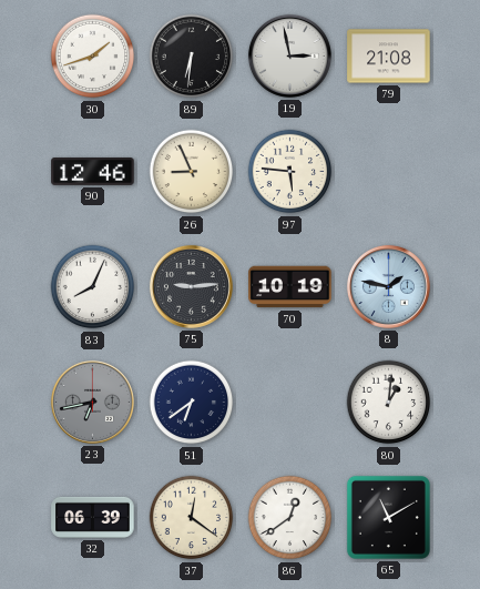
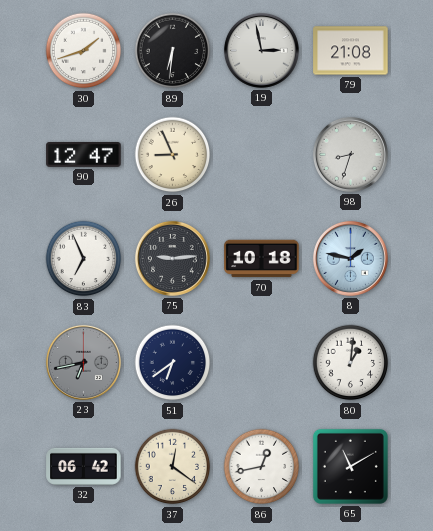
90: 12:46 -> 12:47 (84, 154)
97: 5:46 -> none (290, 172)
98: none -> 8:33 (350, 154)
83: 8:04 -> 6:56 (84, 259)
70: 10:19 -> 10:18 (262, 259)
32: 06:39 -> 06:42 (84, 466)
86: 12:39 -> 12:43 (262, 467)
